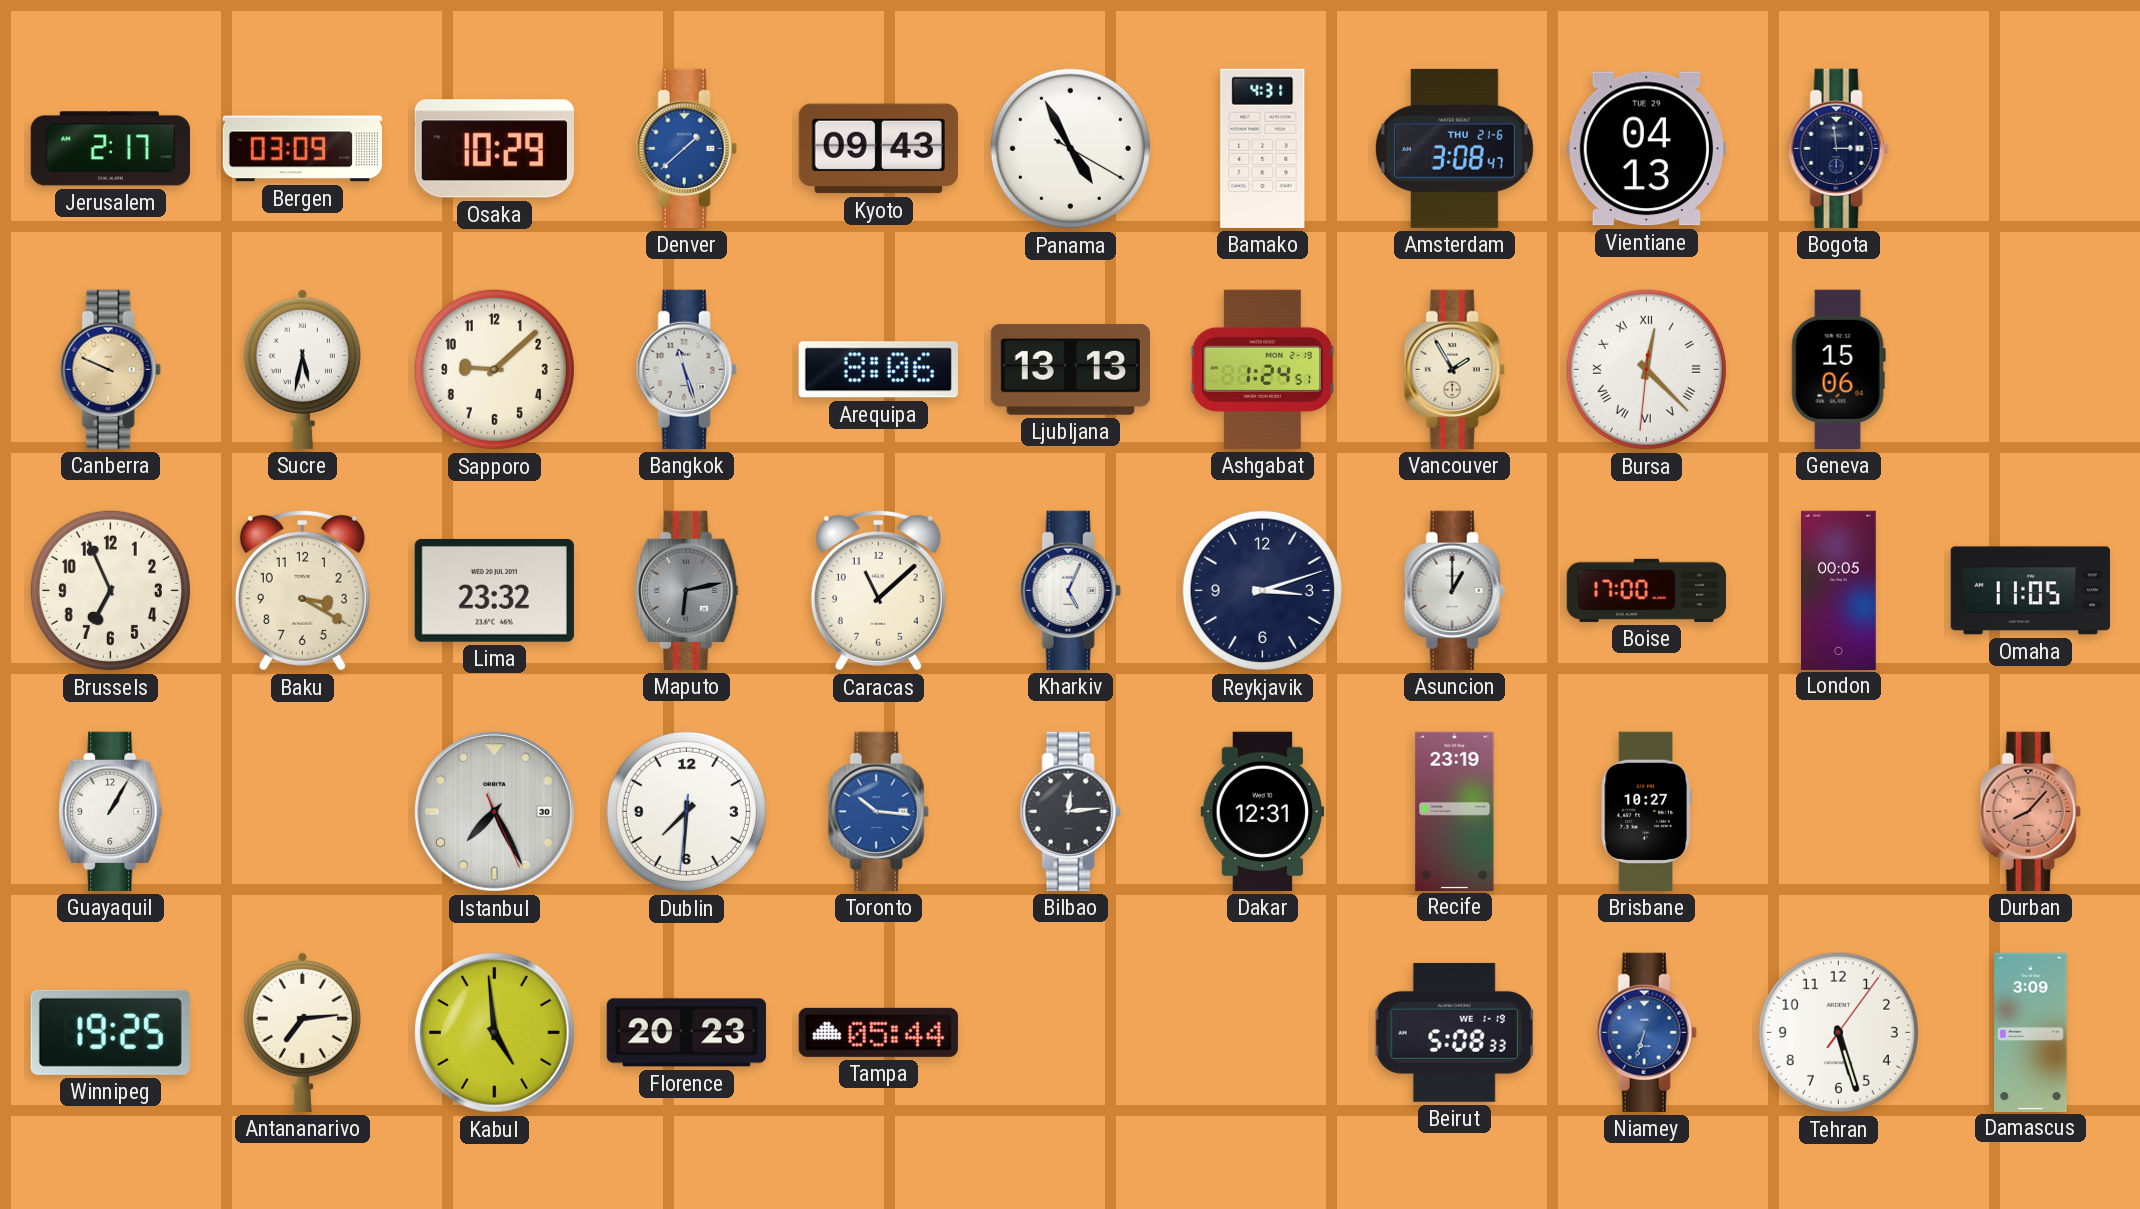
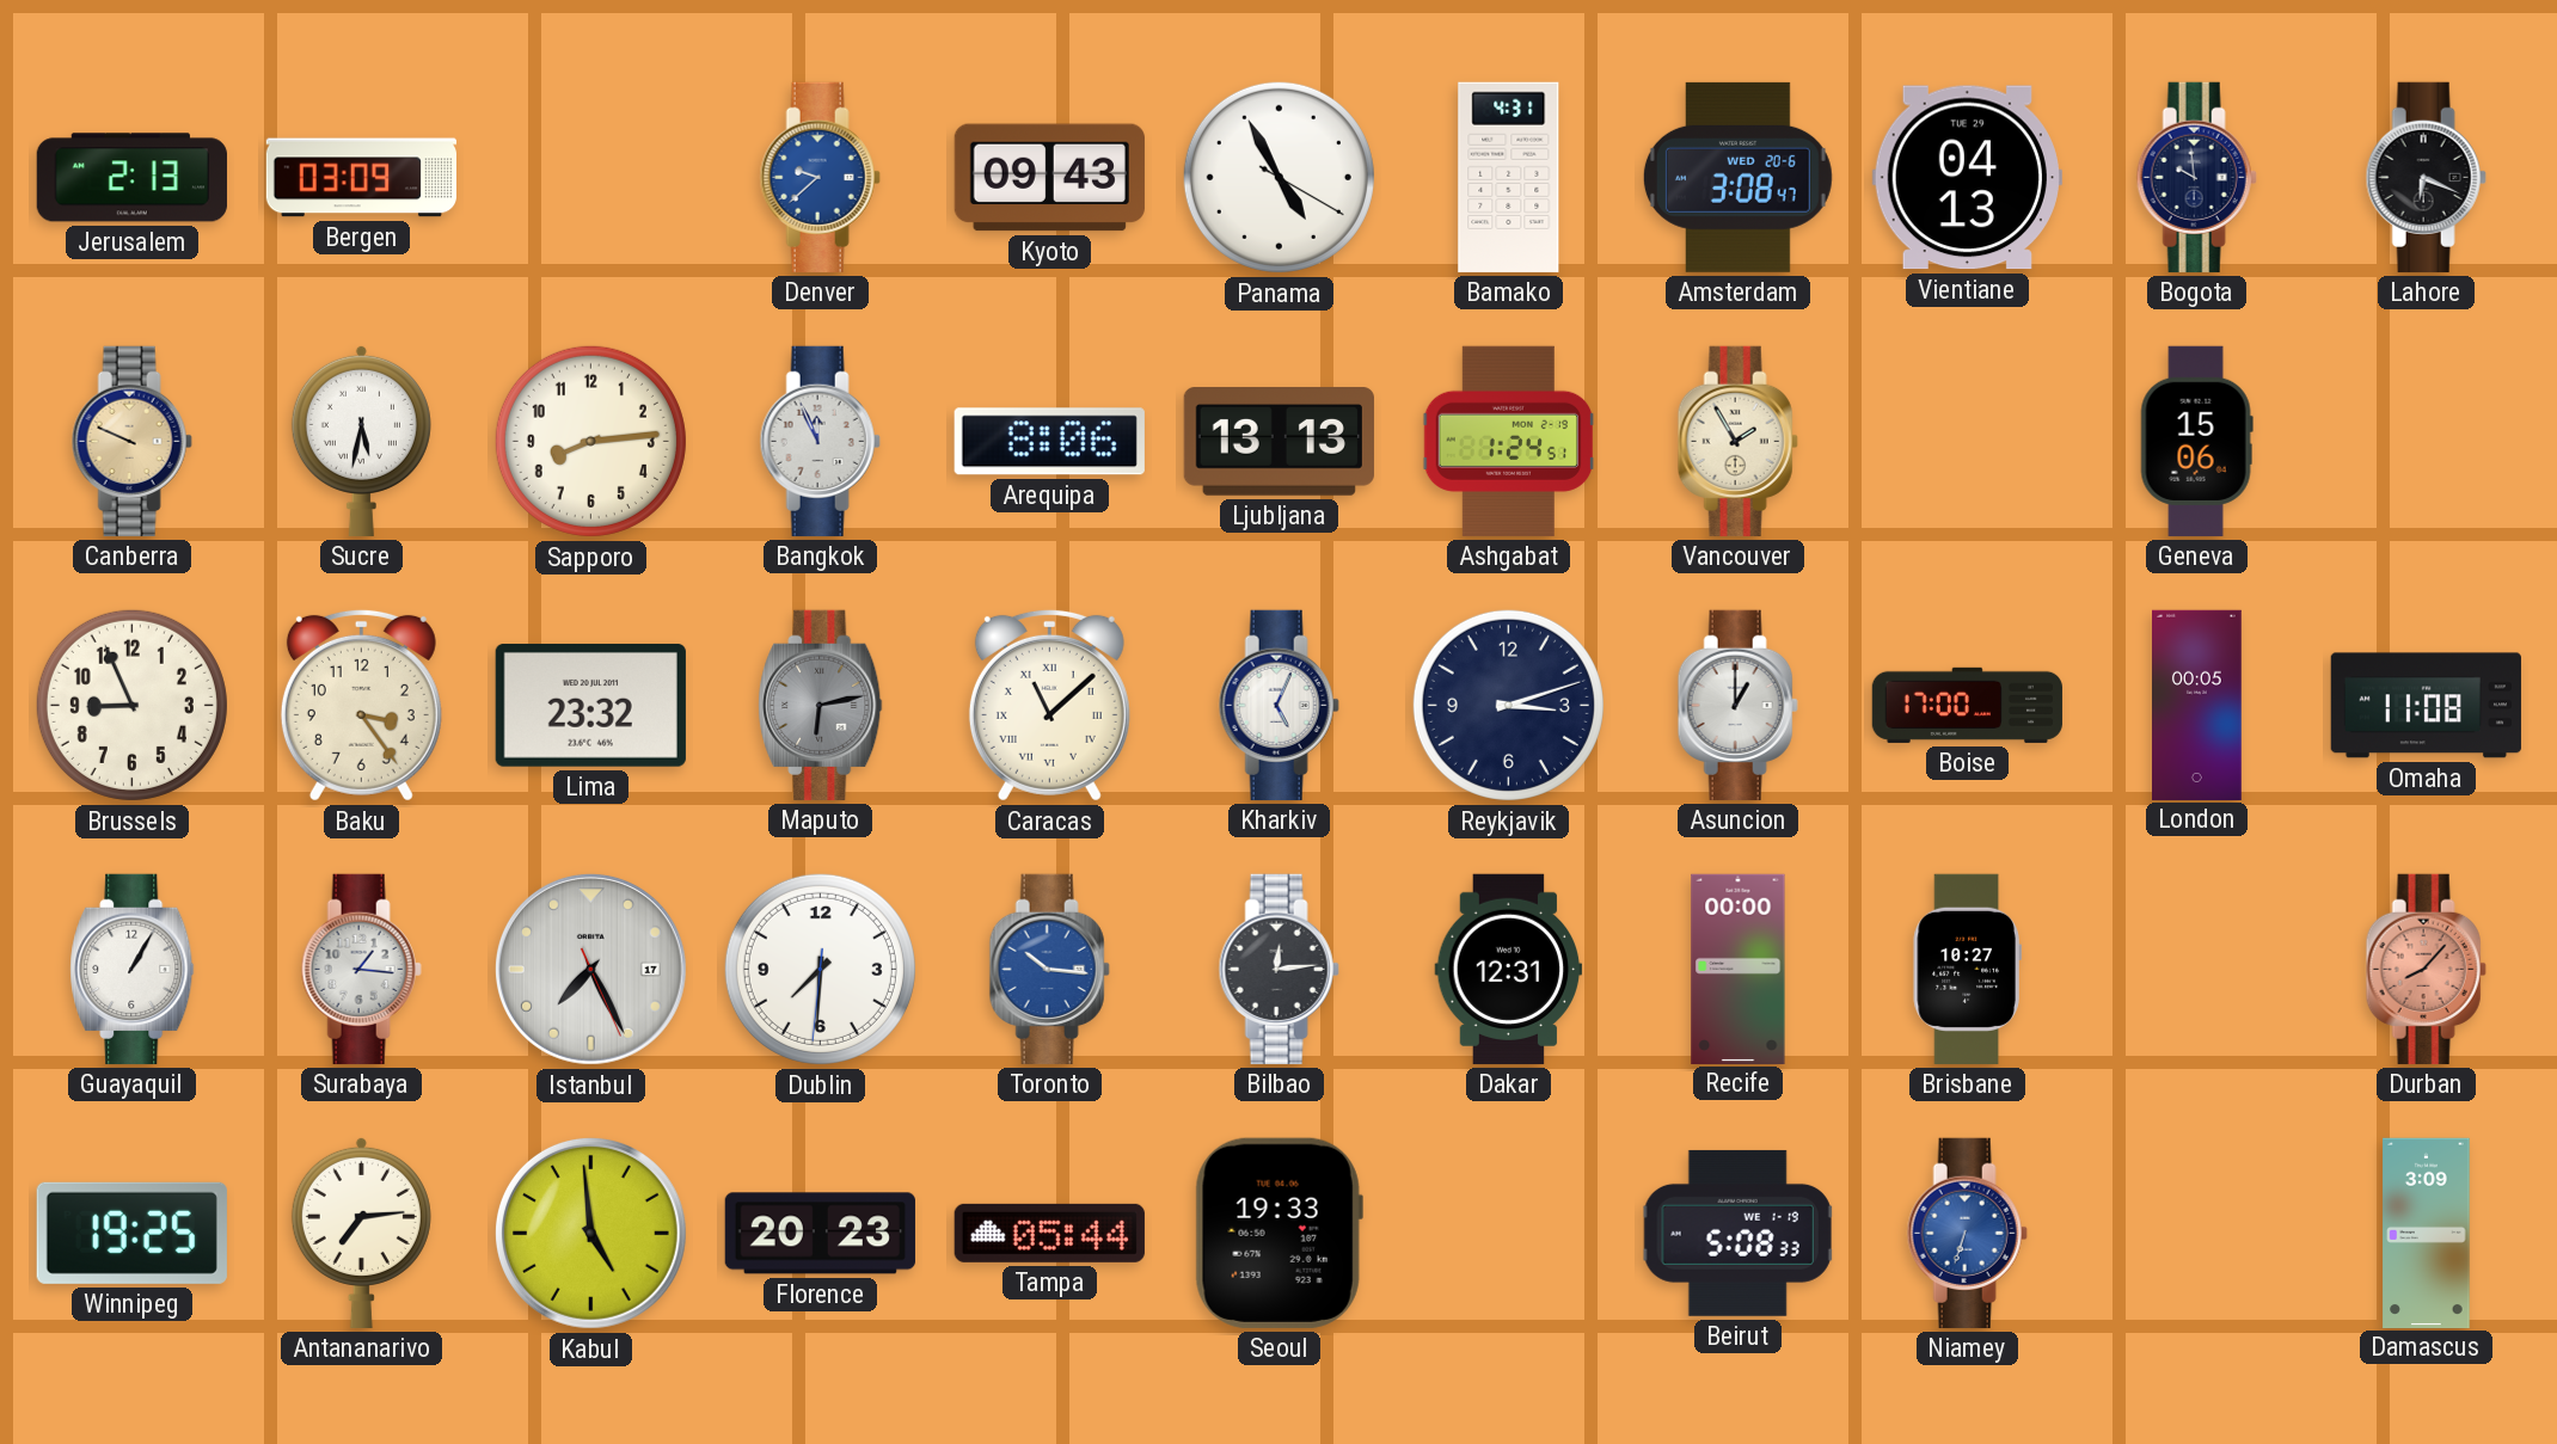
Jerusalem: 2:17 -> 2:13 (131, 178)
Osaka: 10:29 -> none (494, 149)
Denver: 1:38 -> 9:38 (820, 177)
Amsterdam date: THU 21-6 -> WED 20-6 (1737, 177)
Bogota: 2:59 -> 9:59 (2196, 177)
Lahore: none -> 6:19 (2426, 177)
Sapporo: 9:08 -> 8:14 (590, 441)
Bangkok: 11:27 -> 11:56 (820, 441)
Bursa: 12:22 -> none (1646, 369)
Brussels: 6:56 -> 8:56 (131, 705)
Baku: 3:20 -> 3:24 (361, 705)
Caracas numerals: Arabic -> Roman (1049, 705)
Omaha: 11:05 -> 11:08 (2426, 706)
Surabaya: none -> 1:16 (361, 969)
Istanbul date: 30 -> 17 (590, 969)
Recife: 23:19 -> 00:00 (1739, 969)
Seoul: none -> 19:33 (1278, 1233)
Tehran: 5:27 -> none (1838, 1032)
